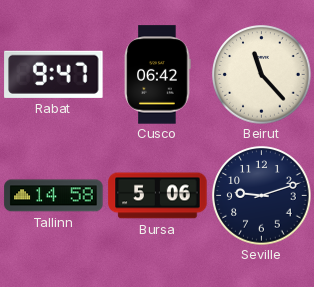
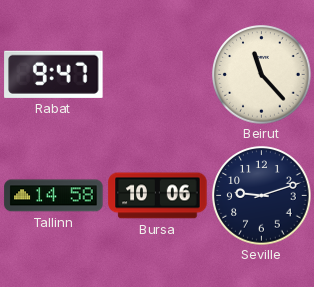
Cusco: 06:42 -> none (157, 75)
Bursa: 5:06 -> 10:06 (158, 196)
